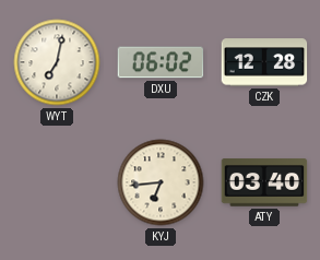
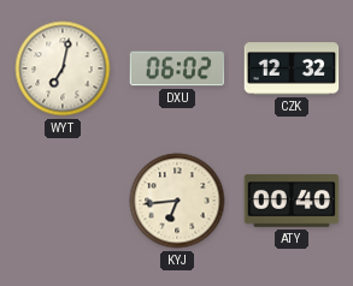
CZK: 12:28 -> 12:32 (292, 68)
ATY: 03:40 -> 00:40 (292, 201)
